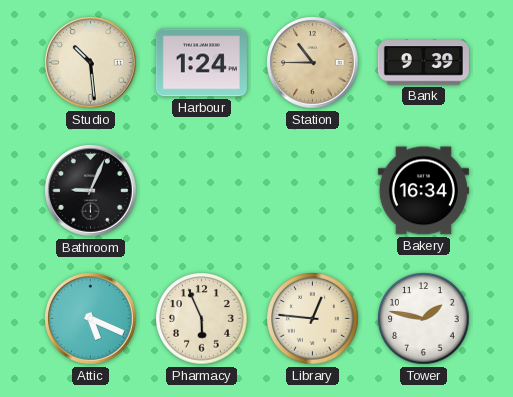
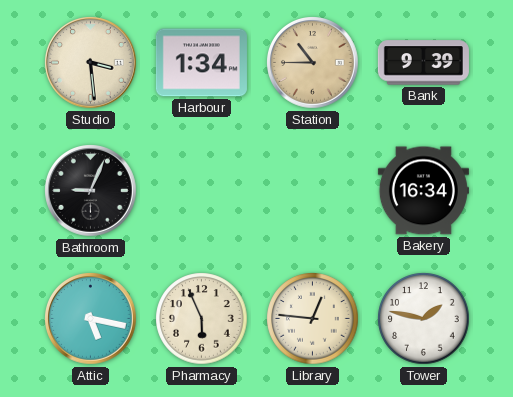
Studio: 10:29 -> 3:29 (91, 63)
Harbour: 1:24 -> 1:34 (201, 63)
Attic: 5:19 -> 5:17 (91, 319)
